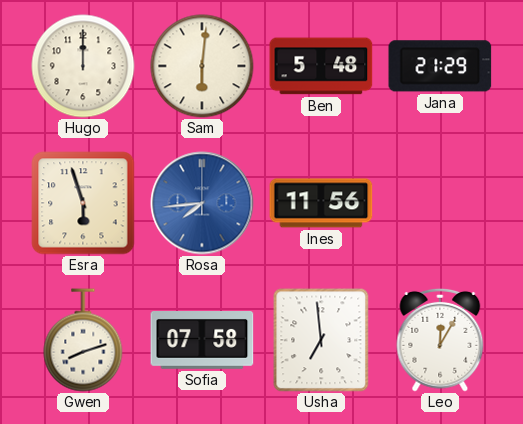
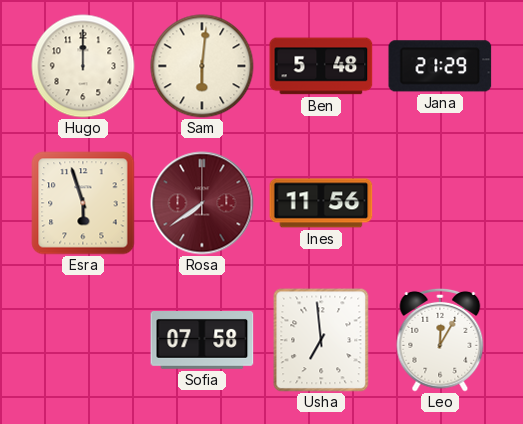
Rosa: 7:44 -> 7:39 (202, 203)
Rosa dial: blue -> burgundy (202, 203)
Gwen: 8:12 -> none (83, 340)
